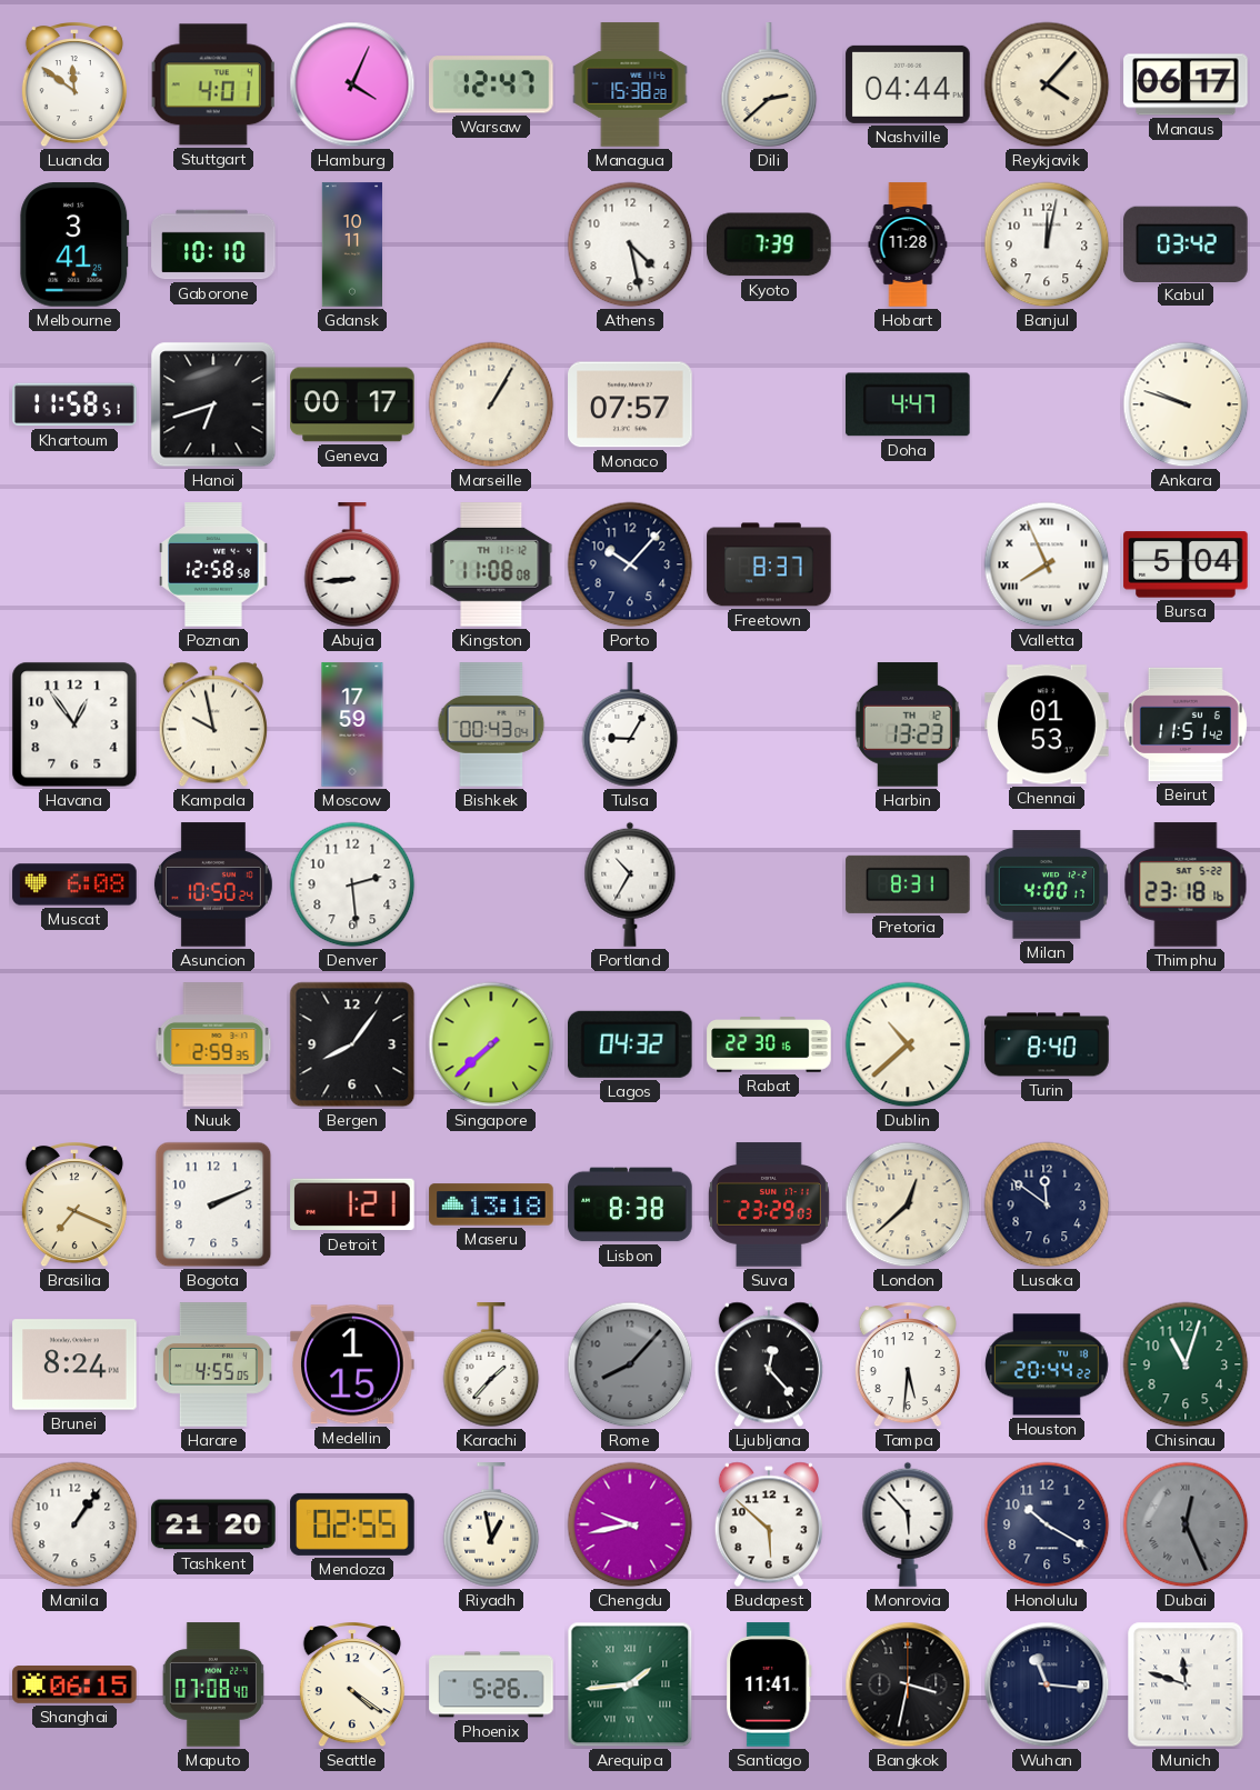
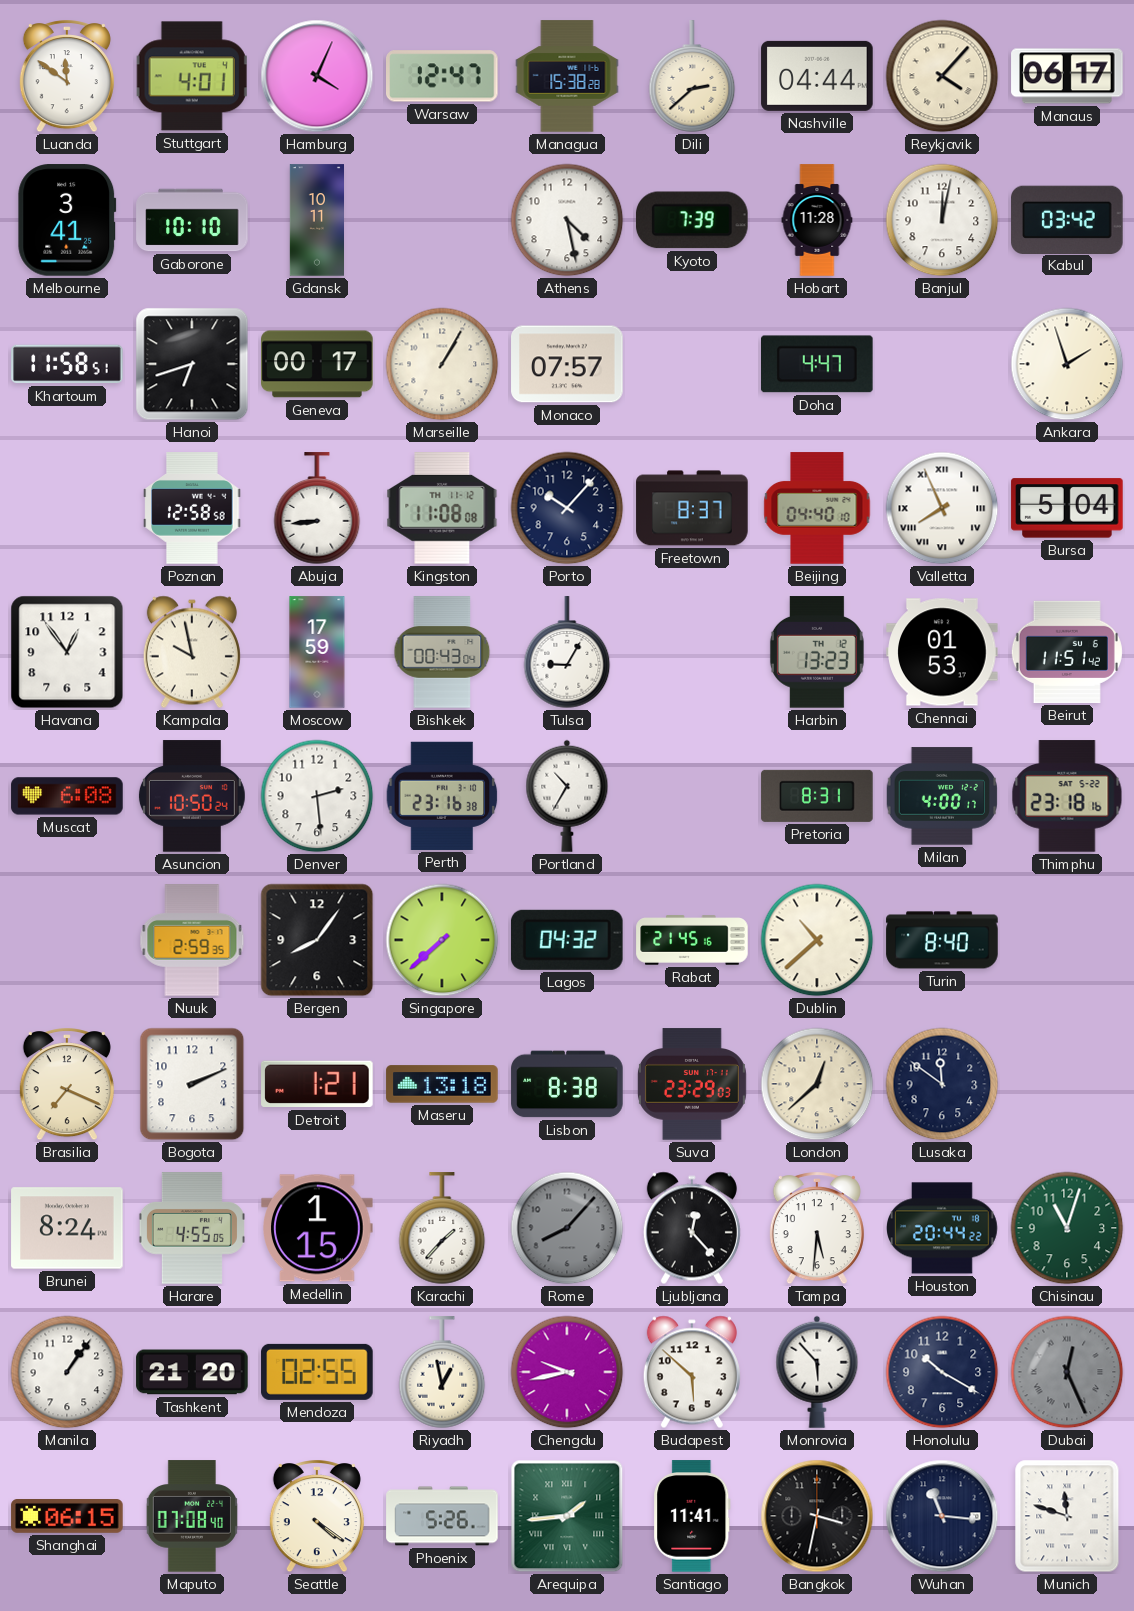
Ankara: 9:48 -> 1:57 (1067, 364)
Beijing: none -> 04:40 (817, 508)
Perth: none -> 23:16 (442, 796)
Rabat: 22:30 -> 21:45 (692, 940)
